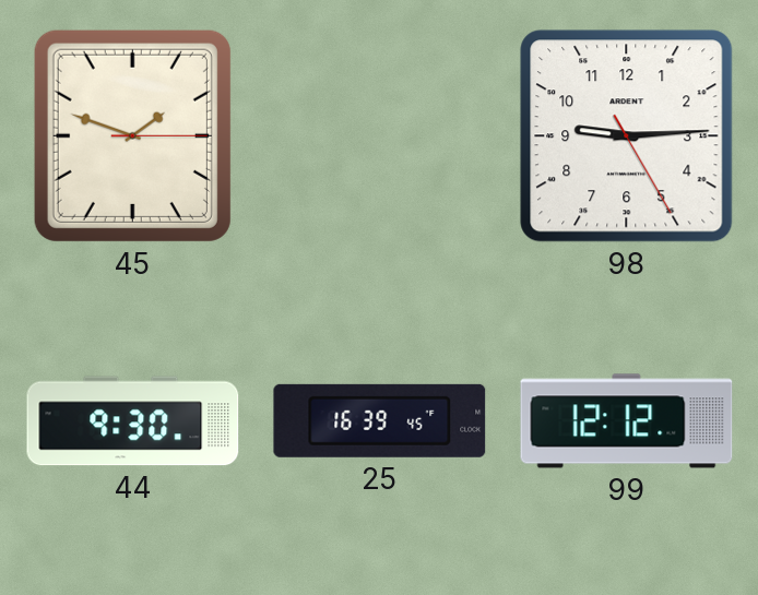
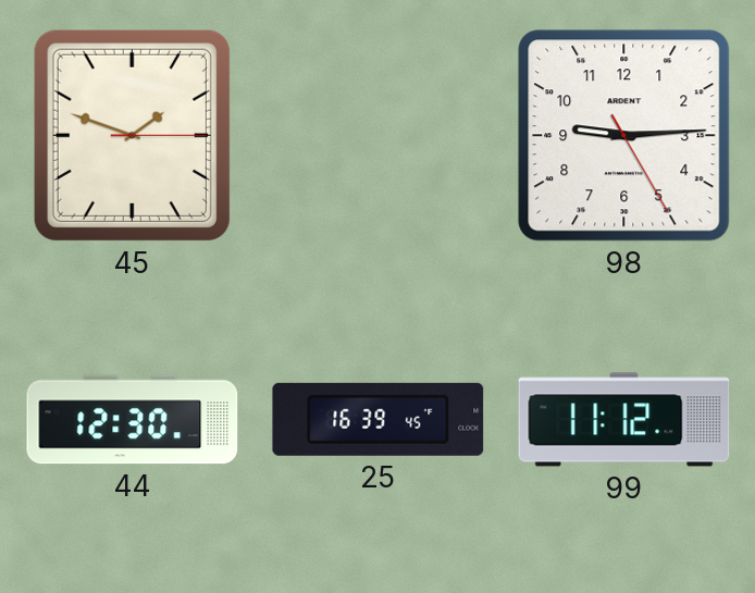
44: 9:30 -> 12:30 (133, 420)
99: 12:12 -> 11:12 (624, 420)
